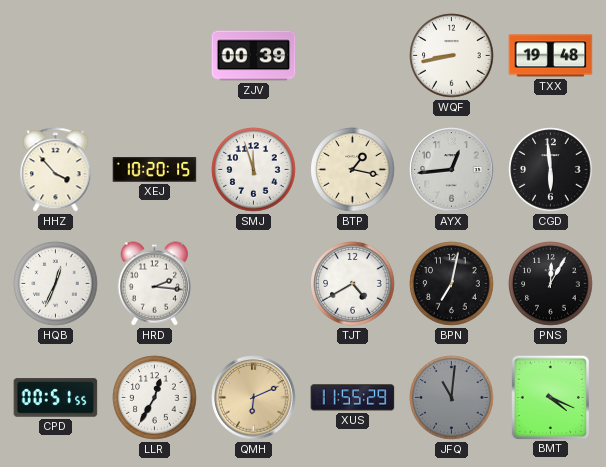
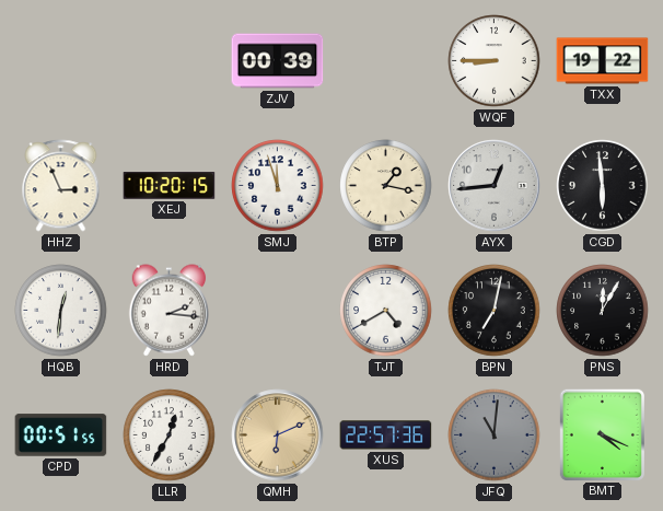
WQF: 8:43 -> 8:45 (495, 61)
TXX: 19:48 -> 19:22 (603, 61)
HHZ: 3:53 -> 2:56 (61, 186)
HQB: 12:34 -> 12:31 (61, 311)
XUS: 11:55 -> 22:57 (386, 435)
